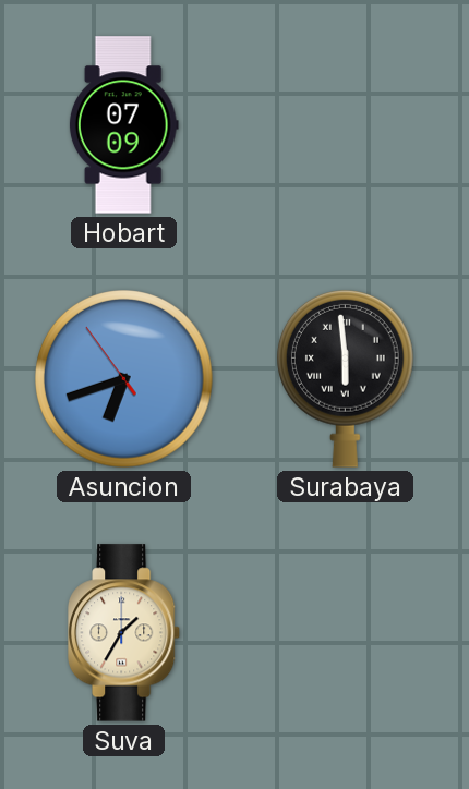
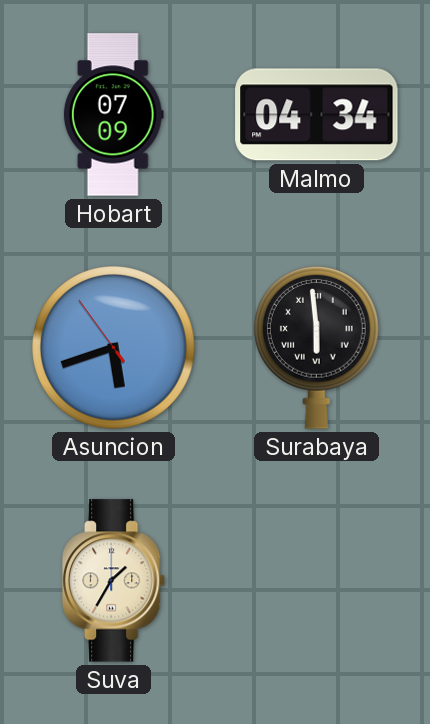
Malmo: none -> 04:34 (317, 115)
Asuncion: 6:41 -> 5:41 (114, 348)
